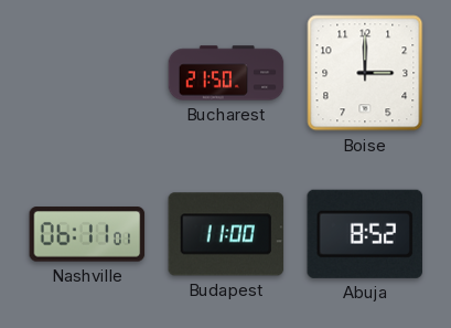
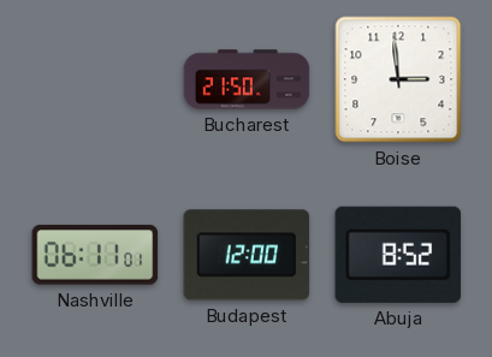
Boise: 3:00 -> 2:59 (398, 79)
Budapest: 11:00 -> 12:00 (247, 255)
